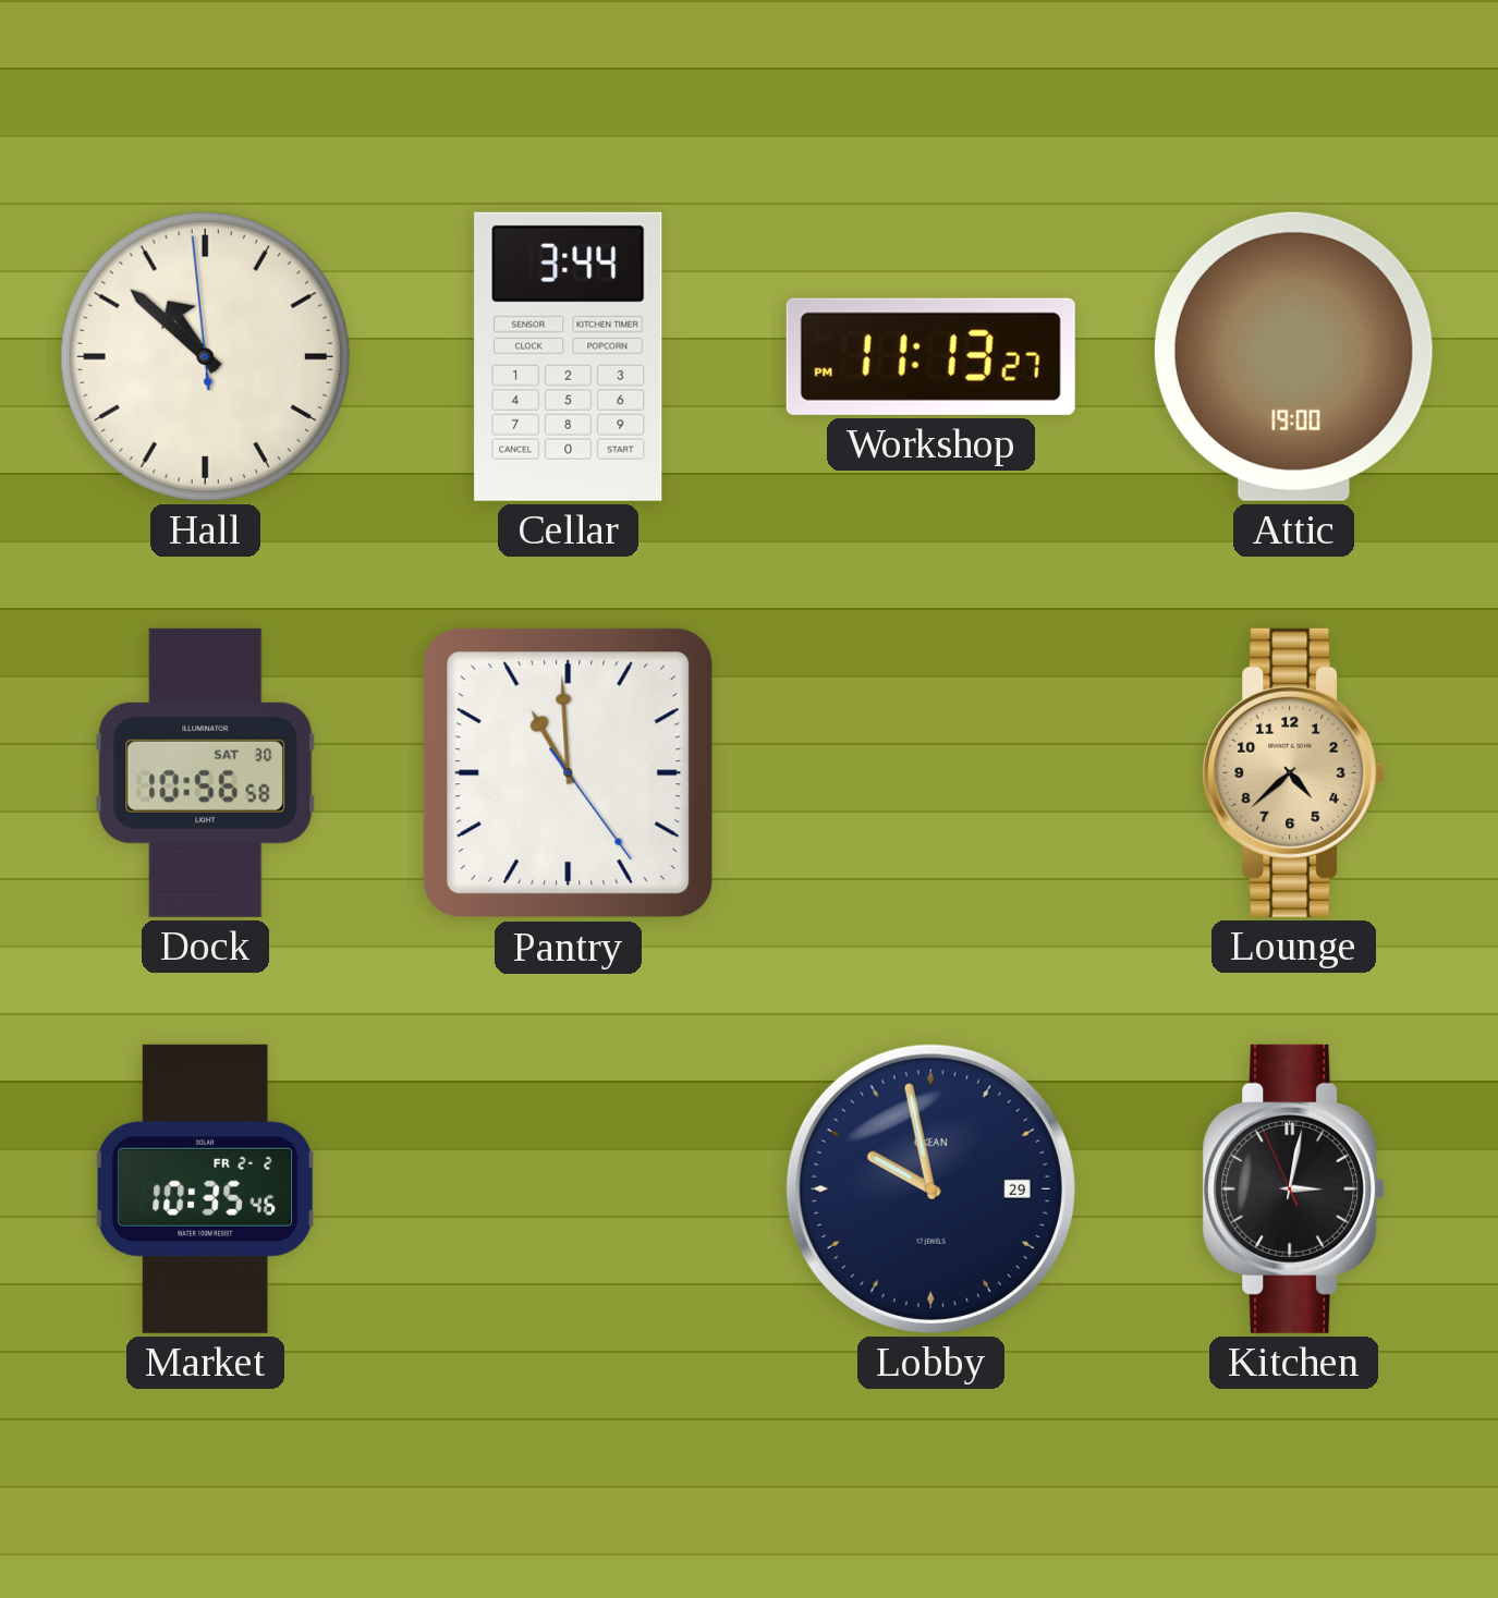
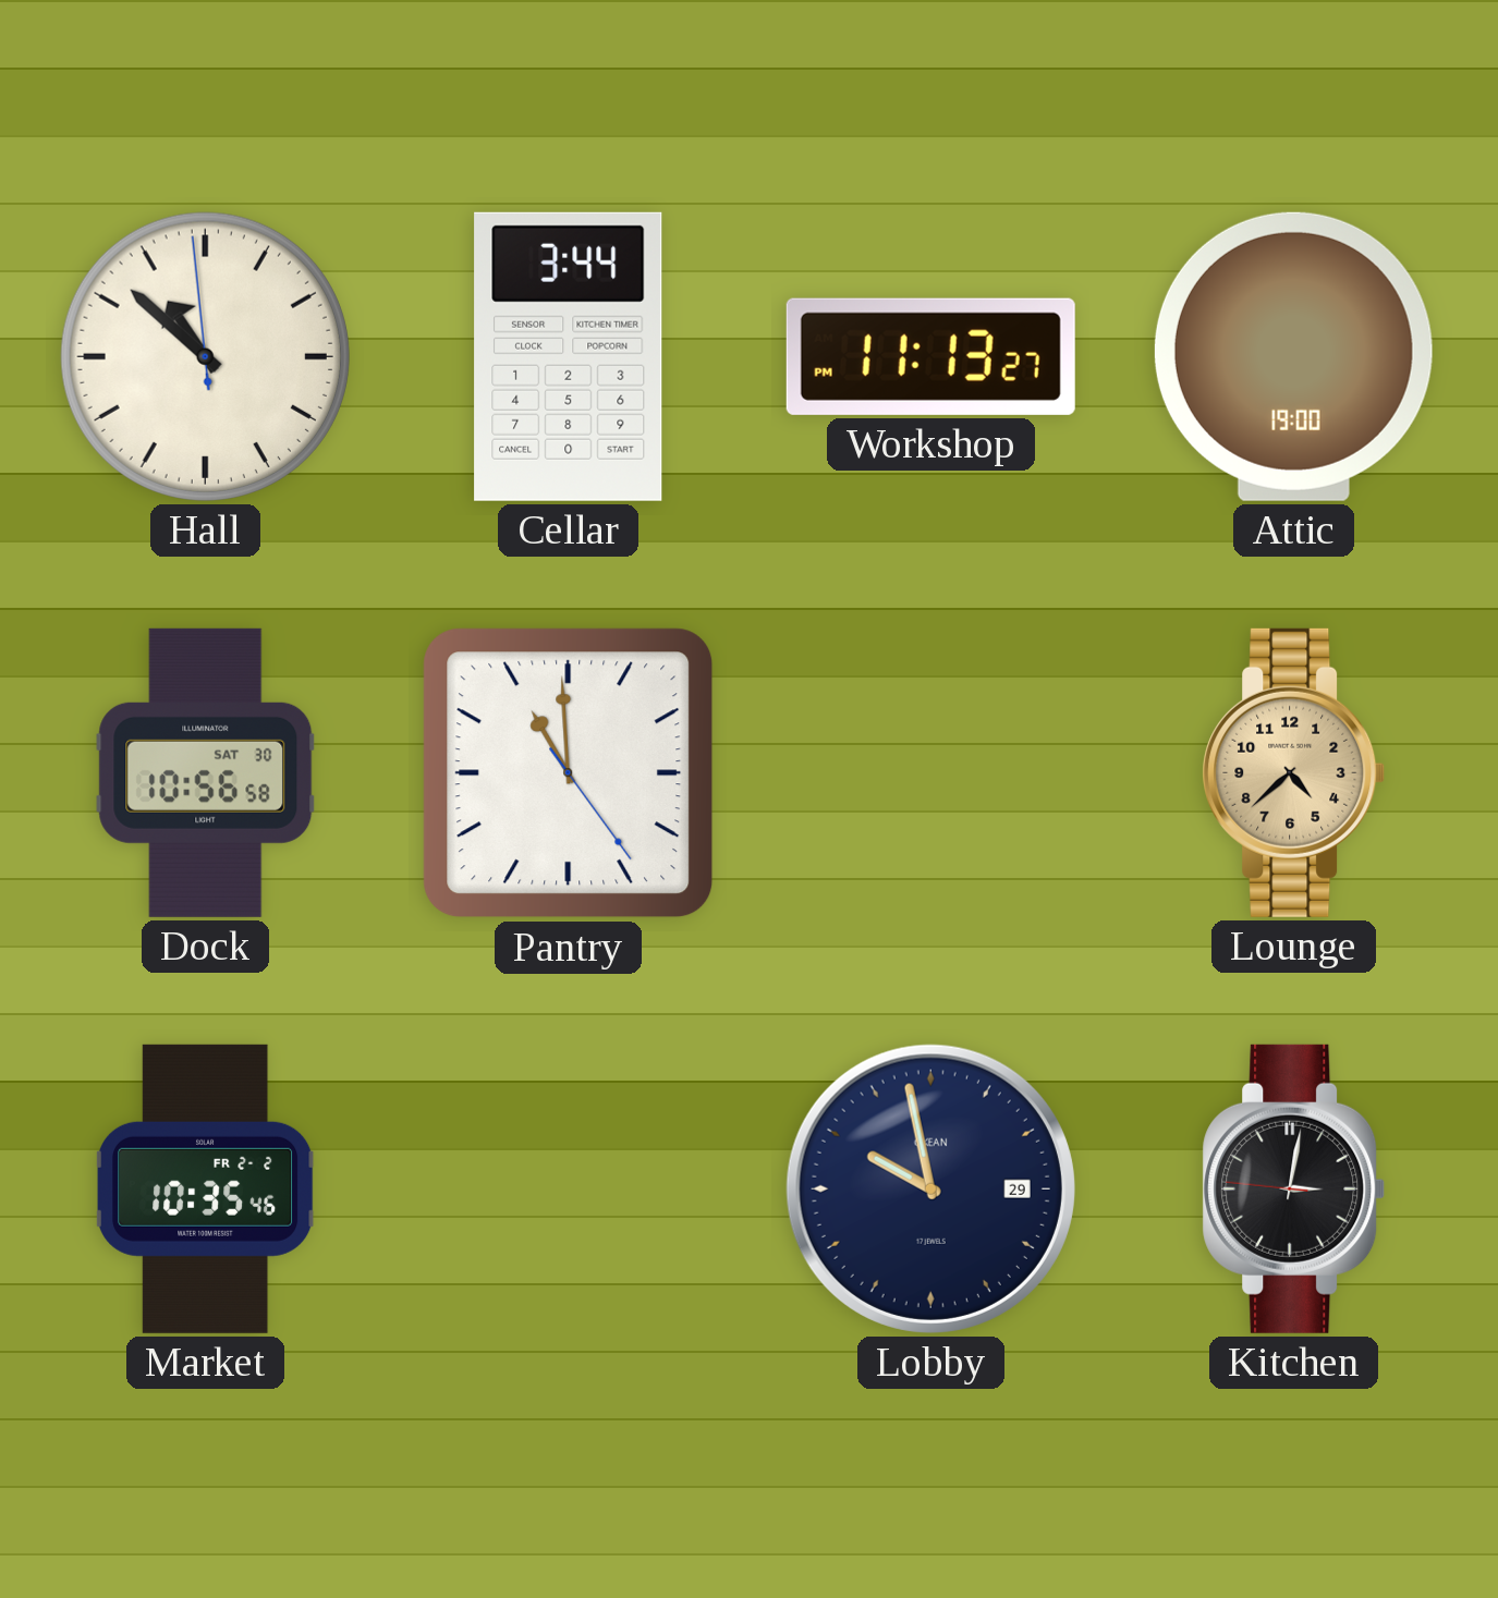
Kitchen: 3:01:56 -> 3:01:46 (1294, 1188)
